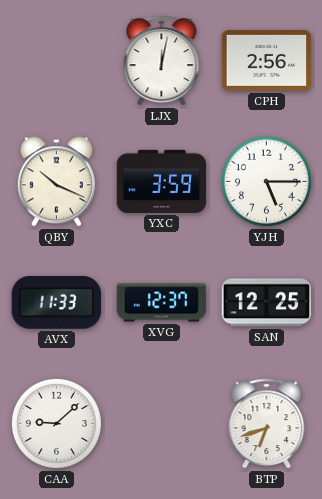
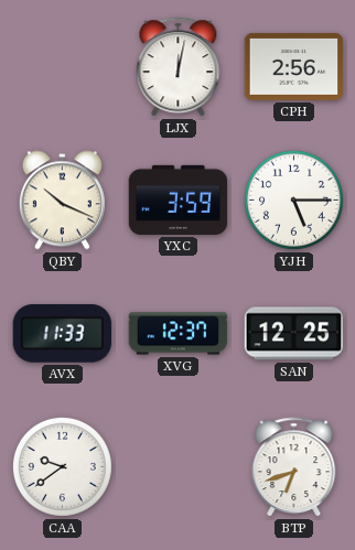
CAA: 9:08 -> 9:39 (62, 466)
